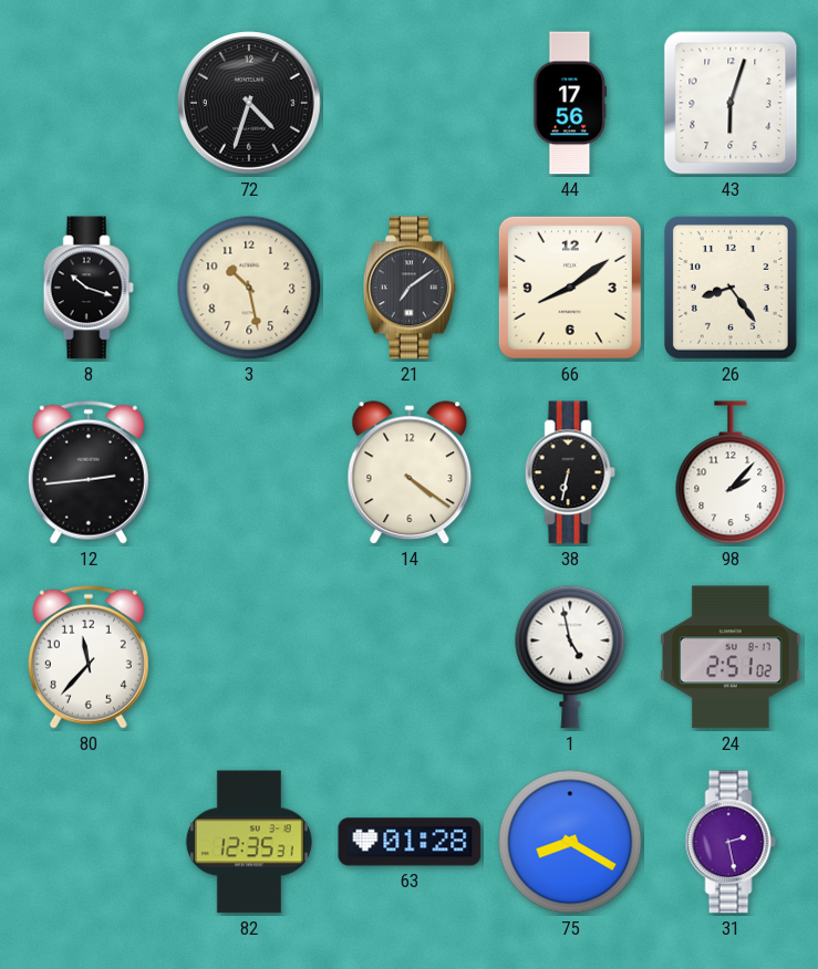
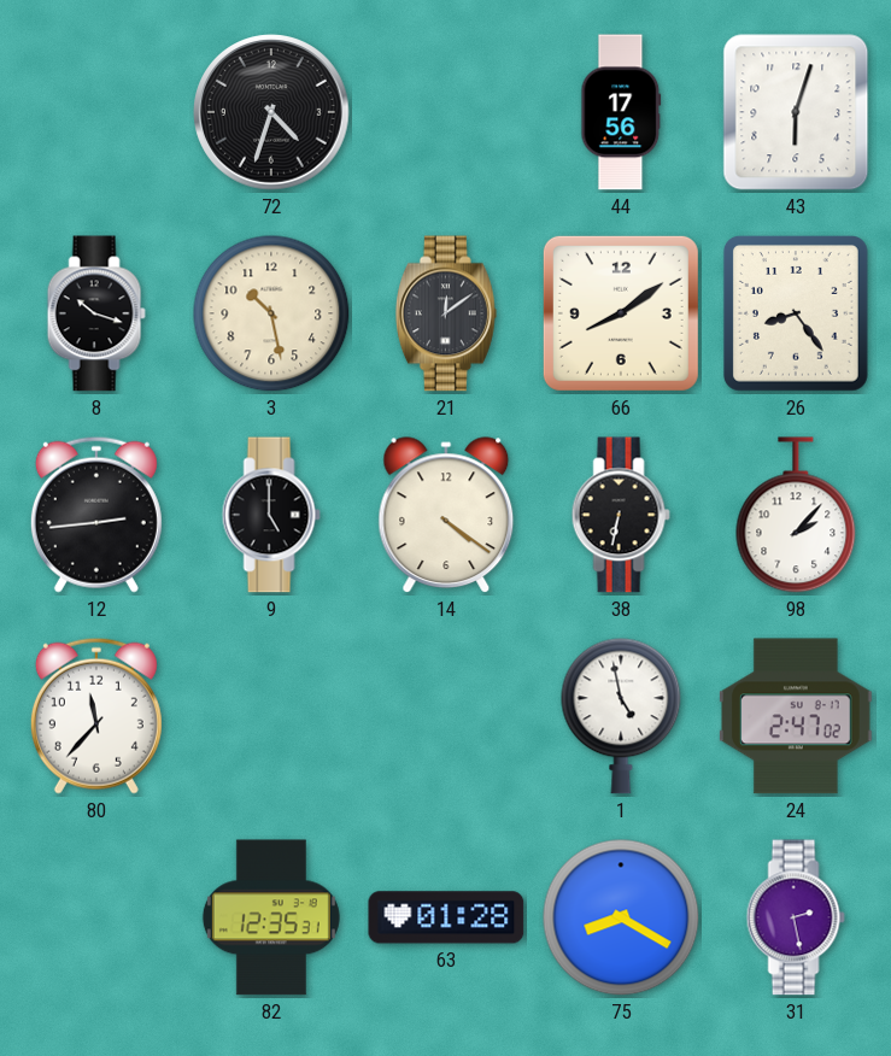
21: 7:09 -> 12:09 (446, 313)
9: none -> 5:00 (271, 515)
24: 2:51 -> 2:47 (796, 716)
